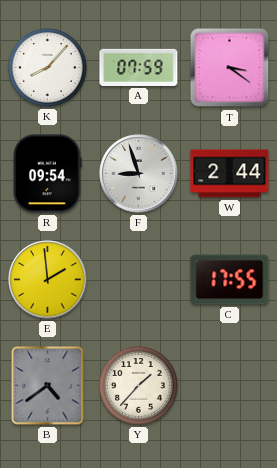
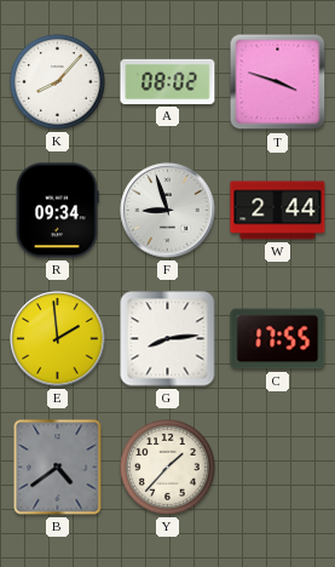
A: 07:59 -> 08:02 (168, 81)
T: 3:21 -> 3:48 (278, 82)
R: 09:54 -> 09:34 (58, 211)
G: none -> 8:14 (168, 339)
